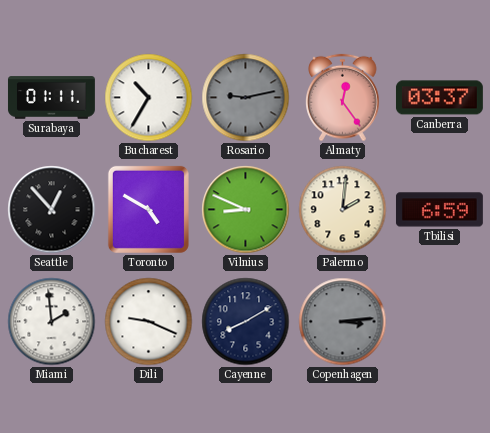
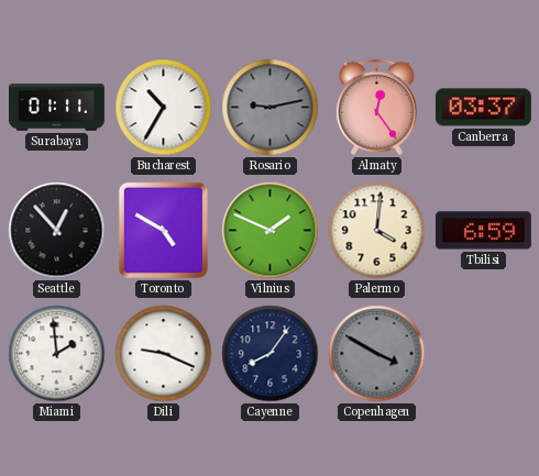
Vilnius: 8:49 -> 1:49 (271, 231)
Palermo: 2:01 -> 4:01 (377, 231)
Cayenne: 8:10 -> 8:06 (271, 354)
Copenhagen: 3:14 -> 3:50 (377, 354)
